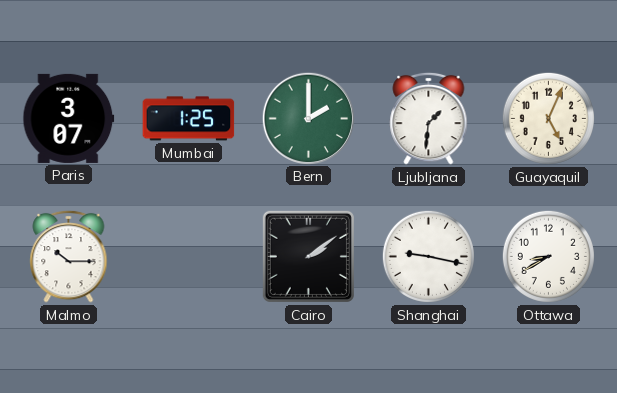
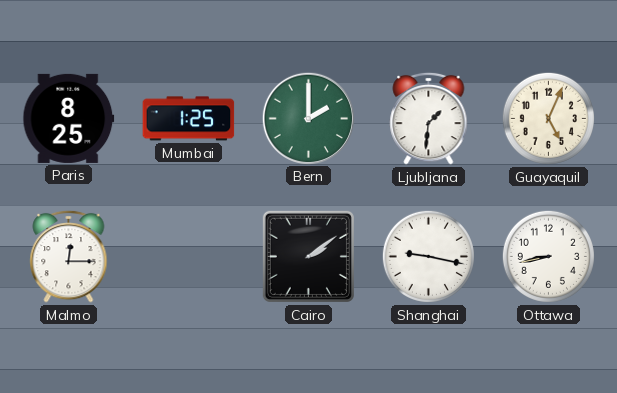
Paris: 3:07 -> 8:25 (69, 118)
Malmo: 10:15 -> 12:15 (69, 256)
Ottawa: 8:40 -> 8:43 (548, 256)
